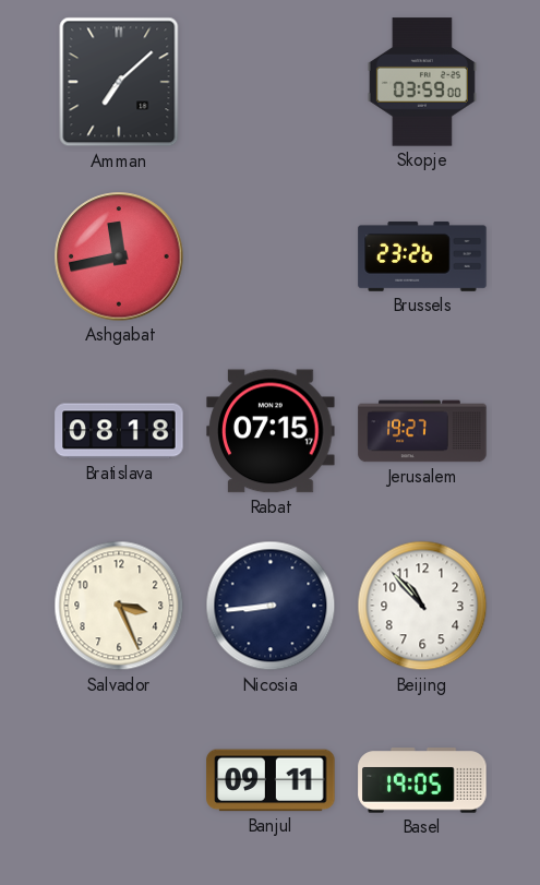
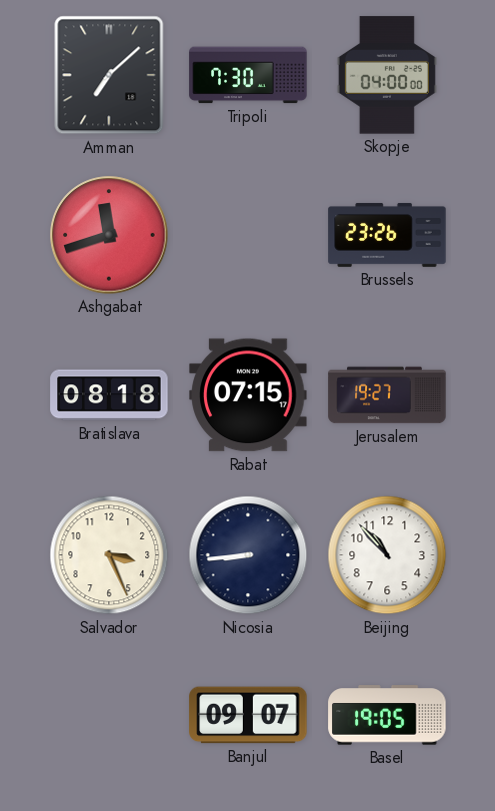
Tripoli: none -> 7:30 (248, 75)
Skopje: 03:59 -> 04:00 (387, 75)
Ashgabat: 11:43 -> 11:42 (109, 235)
Banjul: 09:11 -> 09:07 (248, 715)
